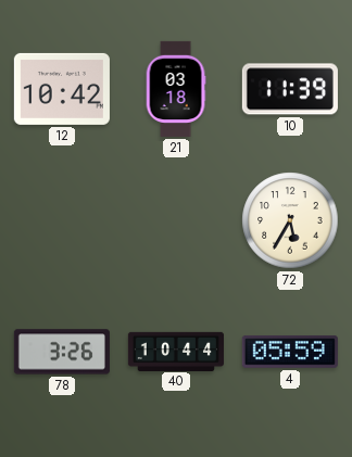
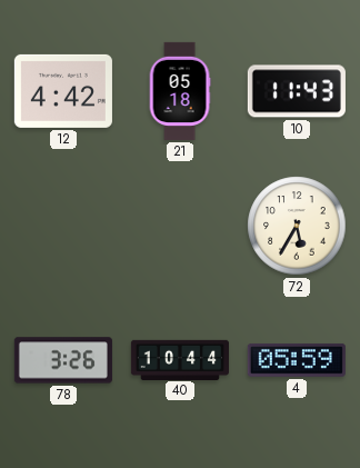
12: 10:42 -> 4:42 (63, 91)
21: 03:18 -> 05:18 (180, 91)
10: 11:39 -> 11:43 (297, 91)
